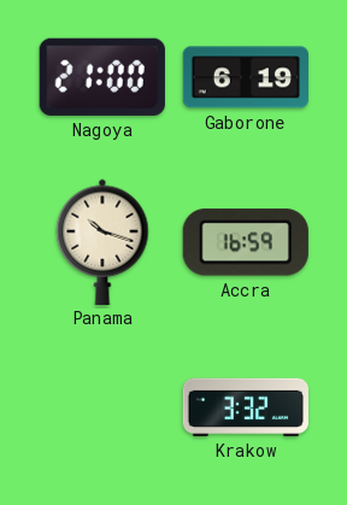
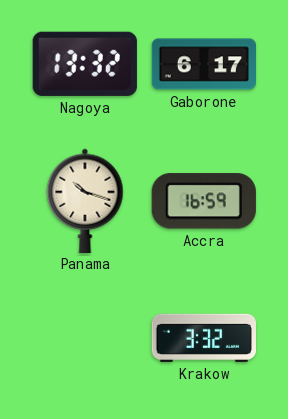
Nagoya: 21:00 -> 13:32 (85, 64)
Gaborone: 6:19 -> 6:17 (203, 64)
